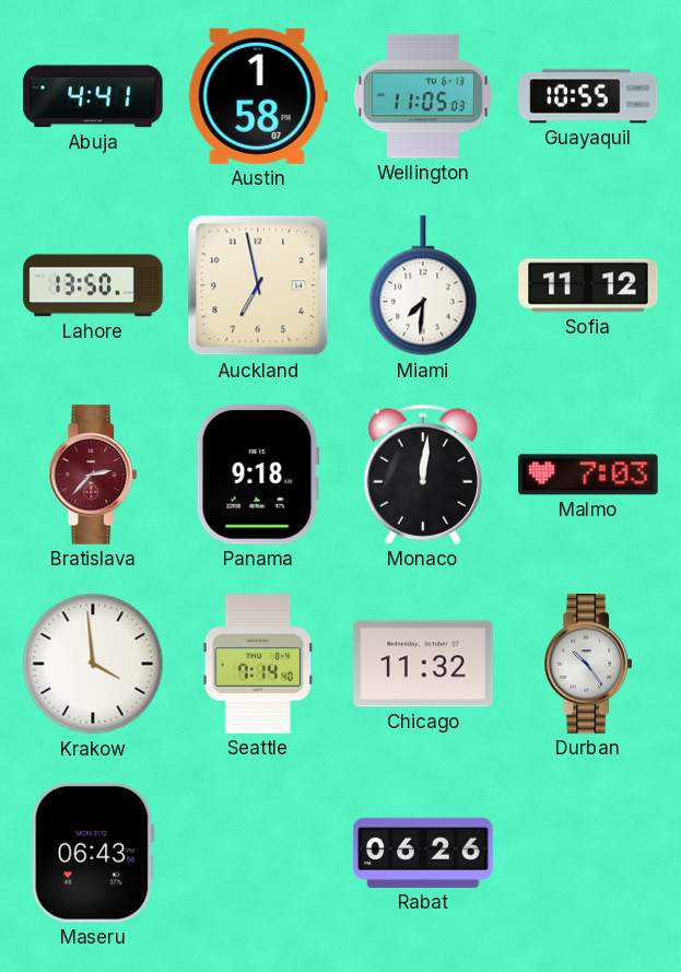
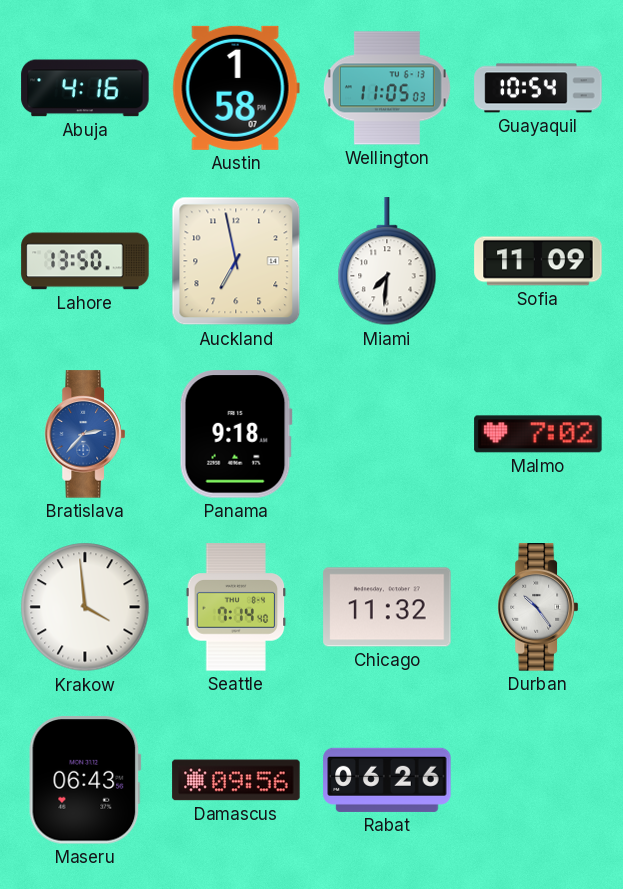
Abuja: 4:41 -> 4:16 (85, 88)
Guayaquil: 10:55 -> 10:54 (538, 88)
Sofia: 11:12 -> 11:09 (538, 261)
Bratislava dial: burgundy -> blue (85, 434)
Monaco: 12:01 -> none (422, 475)
Malmo: 7:03 -> 7:02 (538, 434)
Damascus: none -> 09:56 (236, 780)
